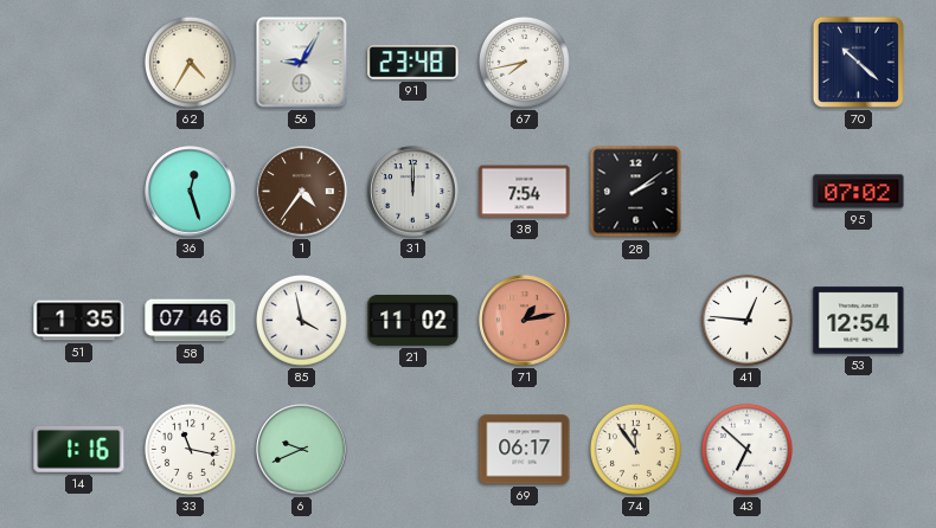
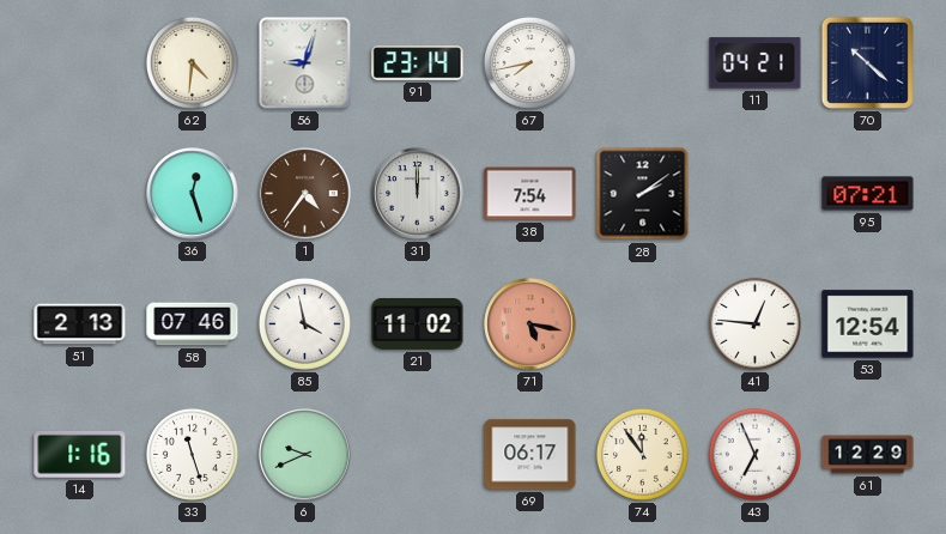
62: 4:35 -> 4:31 (192, 62)
56: 9:05 -> 9:03 (305, 63)
91: 23:48 -> 23:14 (418, 63)
11: none -> 04:21 (756, 63)
95: 07:02 -> 07:21 (868, 194)
51: 1:35 -> 2:13 (80, 324)
71: 1:13 -> 5:17 (530, 324)
33: 11:17 -> 11:27 (192, 454)
43: 6:52 -> 6:56 (754, 454)
61: none -> 12:29 (868, 455)
